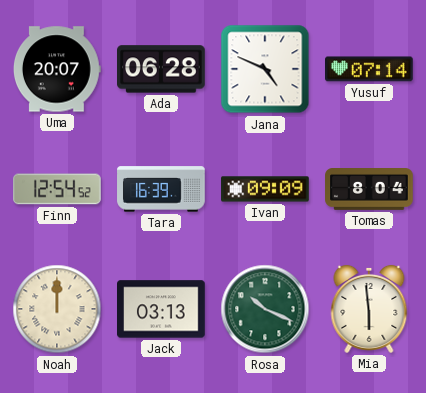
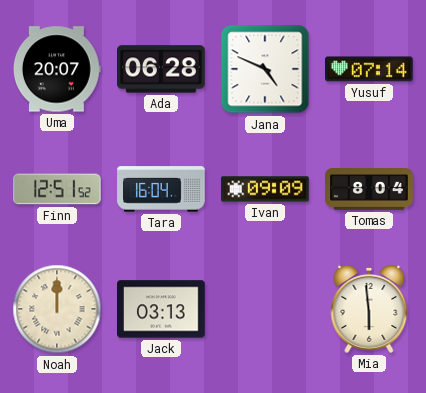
Finn: 12:54 -> 12:51 (57, 189)
Tara: 16:39 -> 16:04 (161, 189)
Rosa: 10:19 -> none (265, 309)
